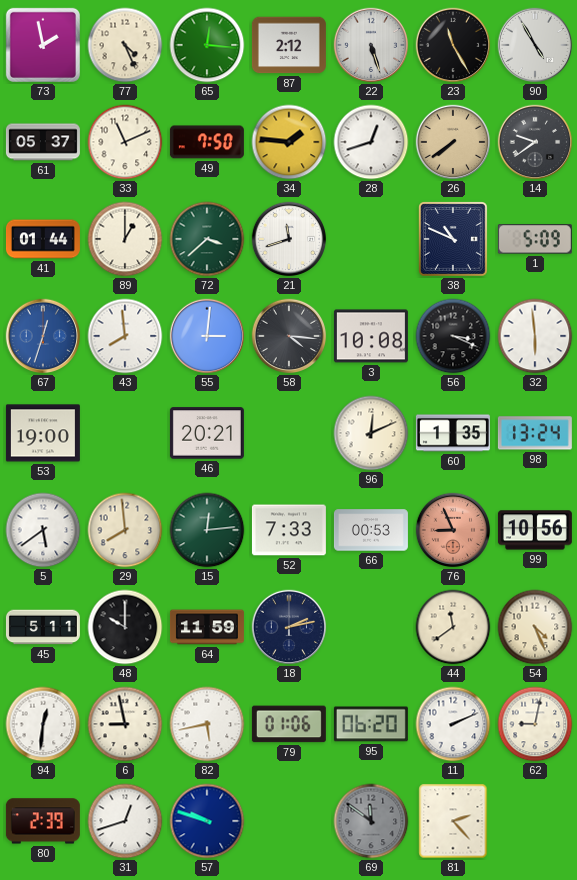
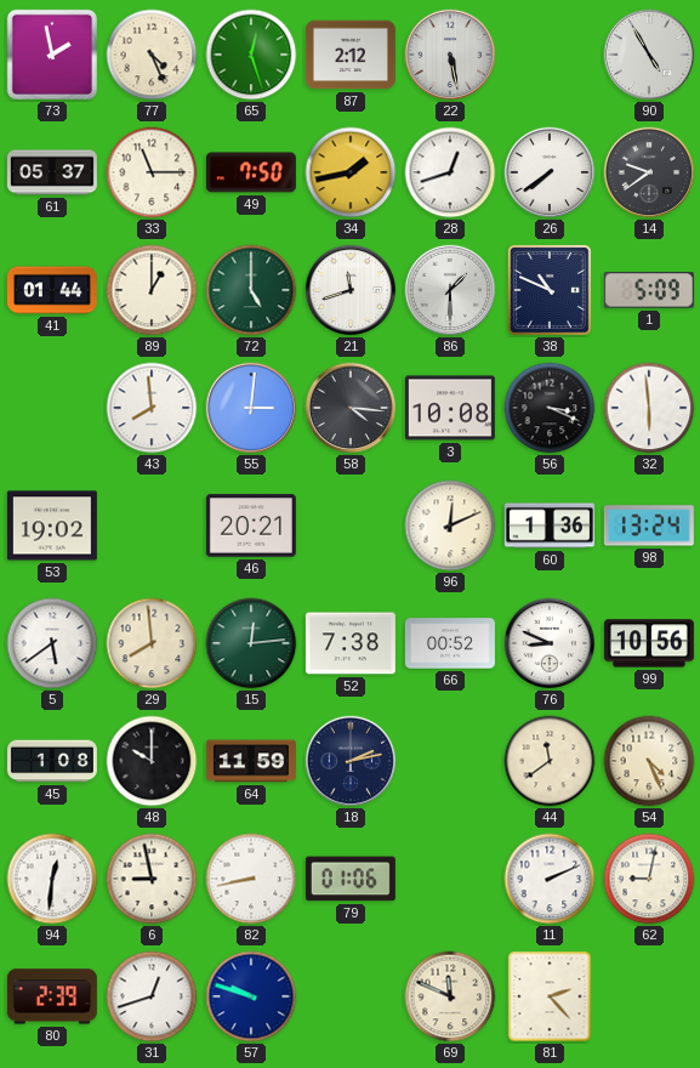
65: 12:16 -> 12:27 (251, 55)
22: 5:27 -> 5:28 (450, 55)
23: 11:25 -> none (453, 45)
33: 11:11 -> 11:15 (152, 172)
34: 1:46 -> 1:43 (351, 172)
26 dial: champagne -> white (550, 172)
72: 3:38 -> 5:00 (251, 290)
86: none -> 1:30 (450, 290)
67: 12:33 -> none (43, 336)
53: 19:00 -> 19:02 (52, 526)
60: 1:35 -> 1:36 (550, 526)
52: 7:33 -> 7:38 (351, 643)
66: 00:53 -> 00:52 (450, 643)
76: 8:56 -> 8:49 (550, 643)
76 dial: salmon -> white (550, 643)
45: 5:11 -> 1:08 (52, 761)
82: 5:43 -> 8:43 (251, 879)
95: 06:20 -> none (371, 724)
69: 11:51 -> 11:49 (450, 996)
69 dial: grey -> cream (450, 996)
